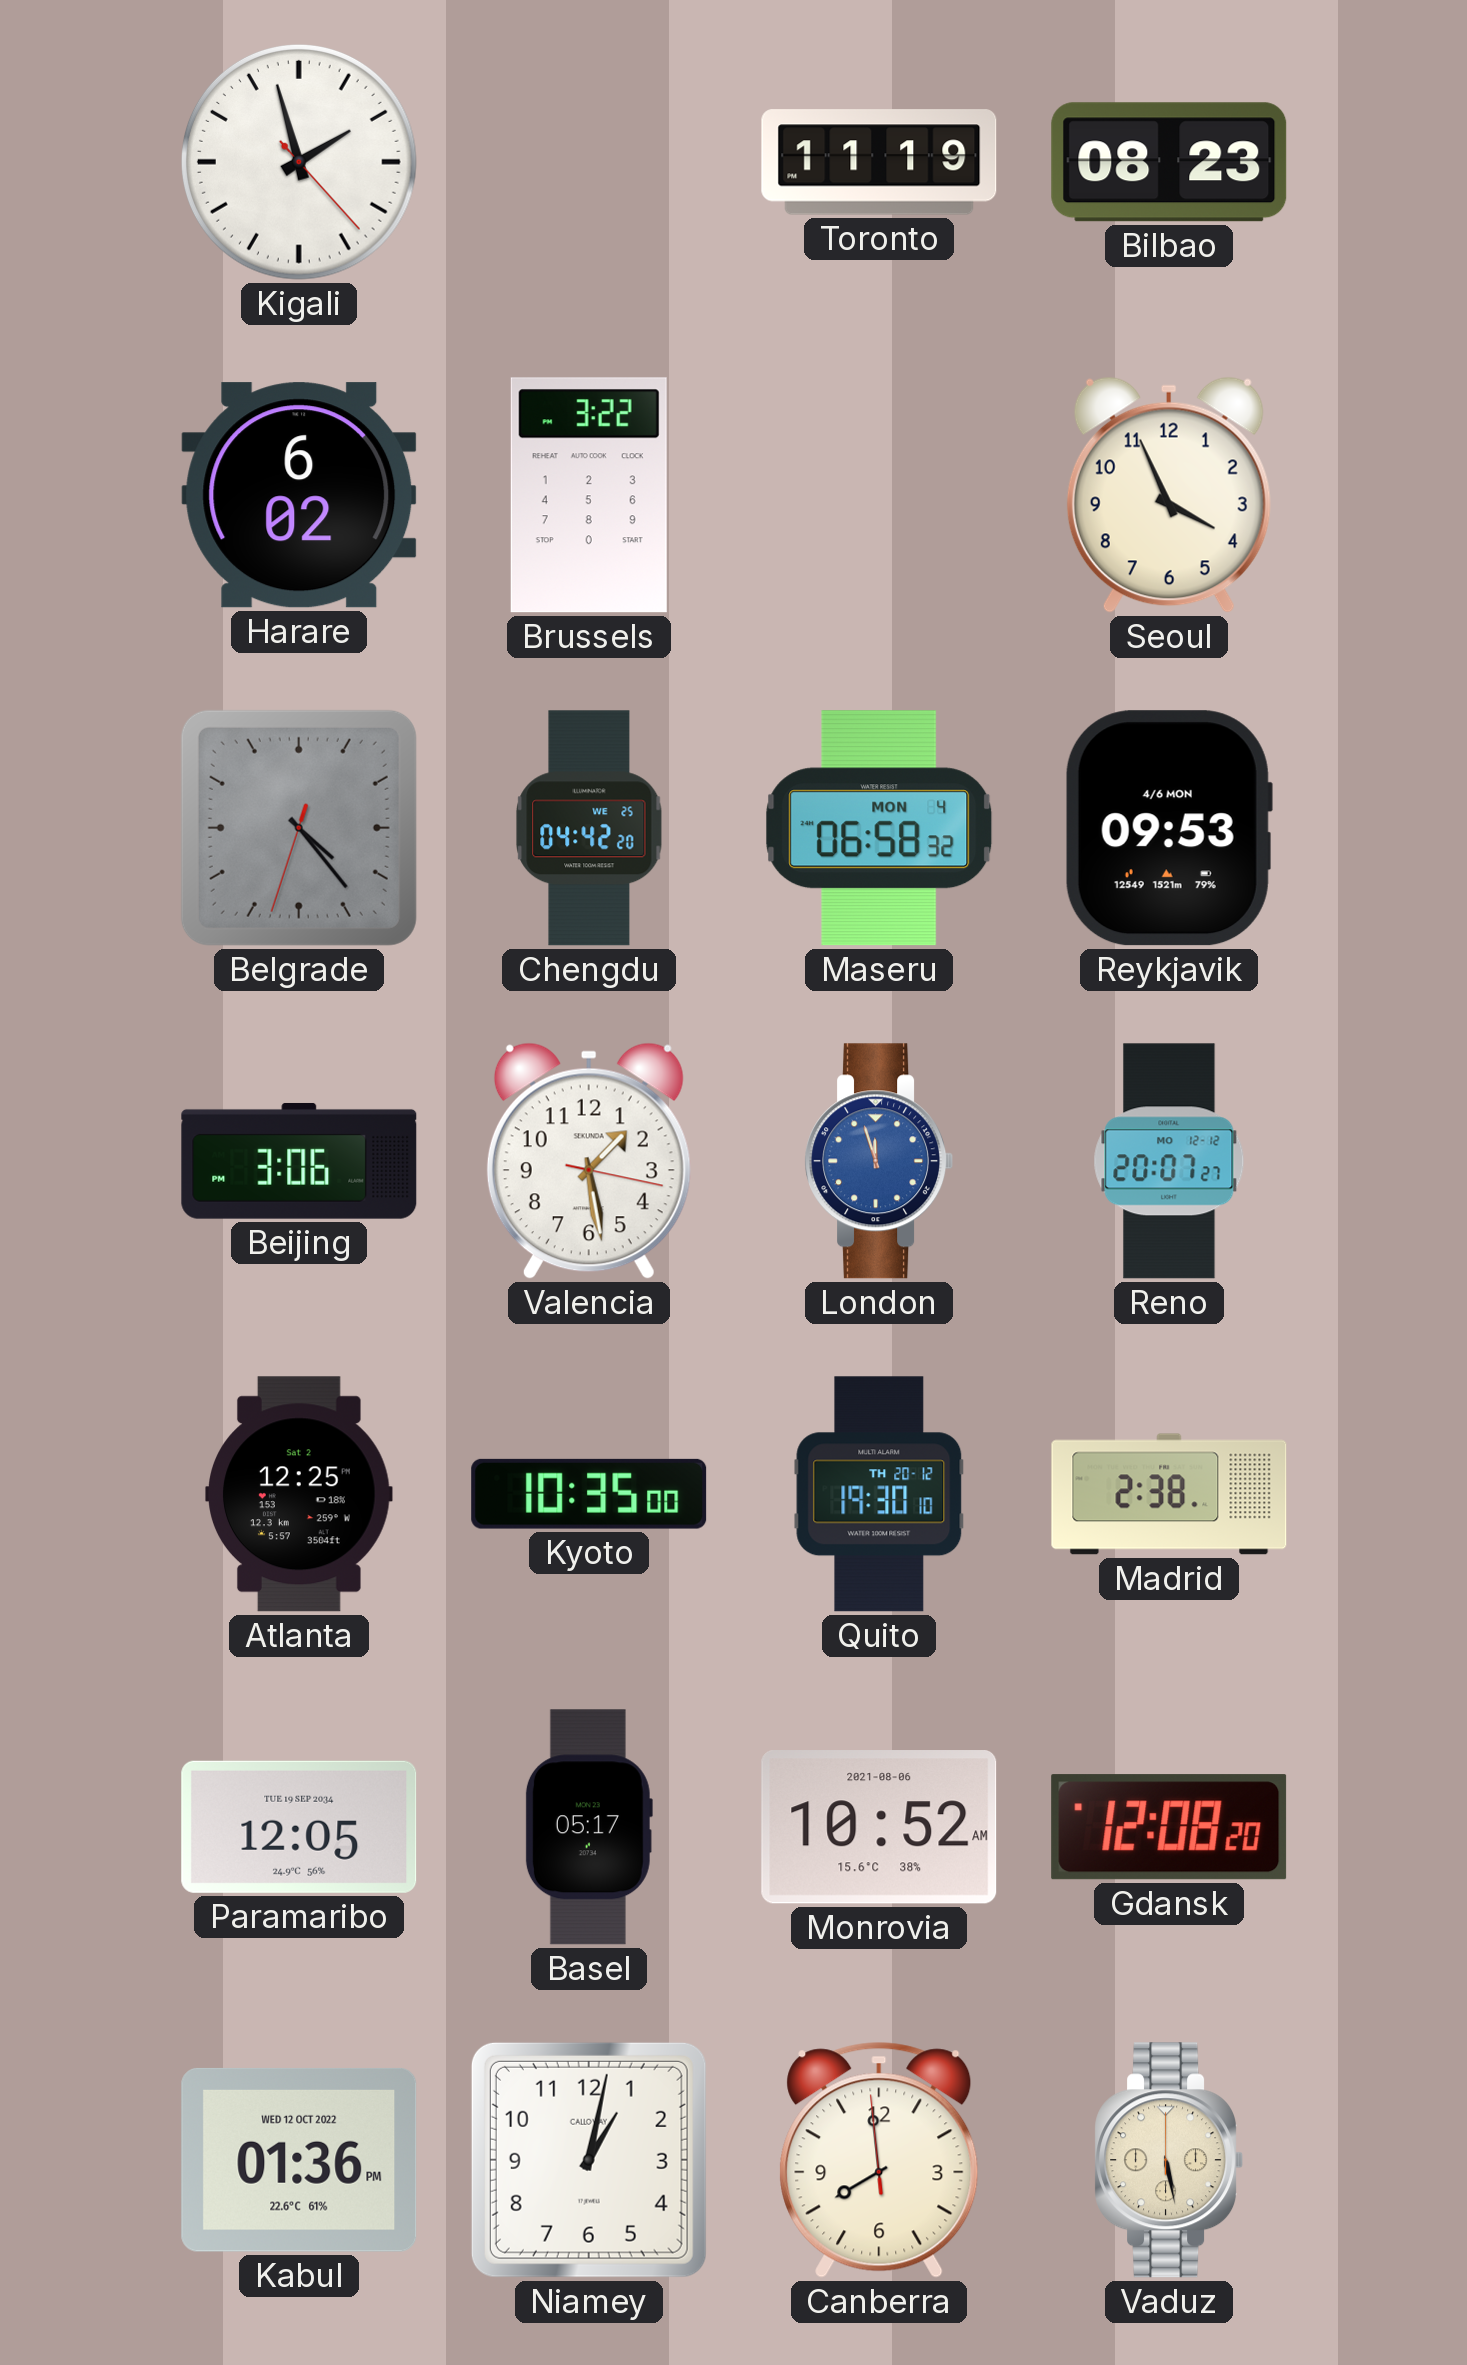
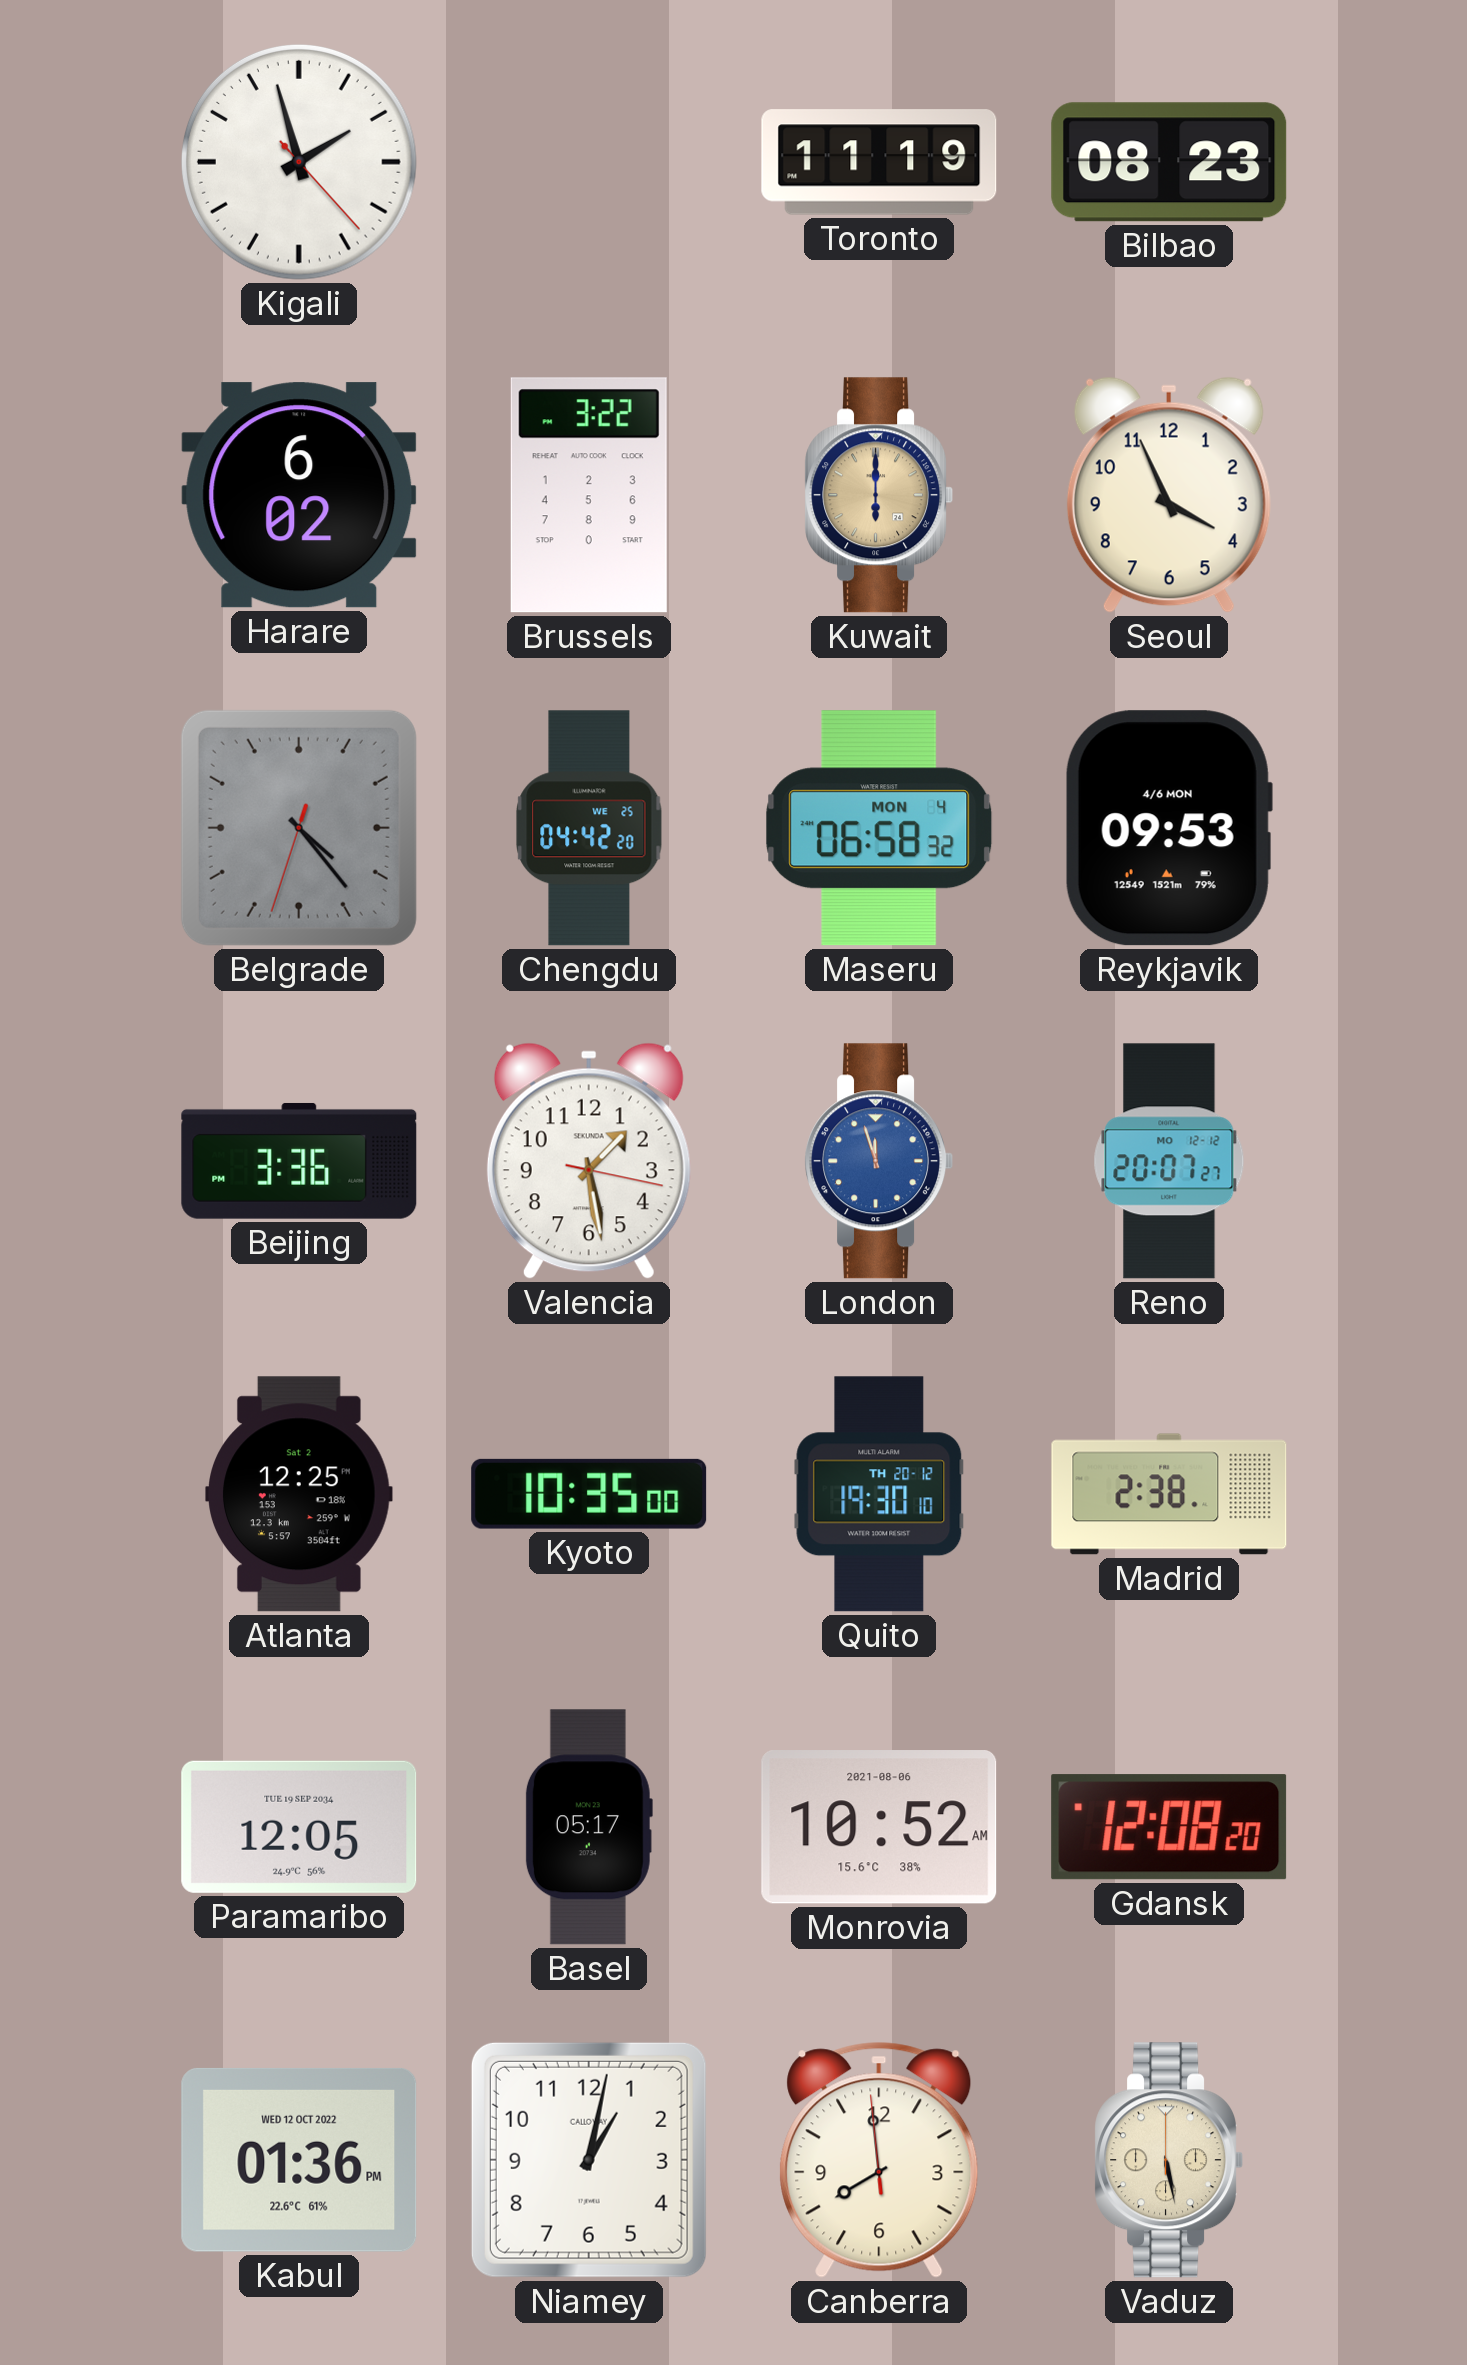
Kuwait: none -> 6:00 (879, 495)
Beijing: 3:06 -> 3:36 (299, 1161)
